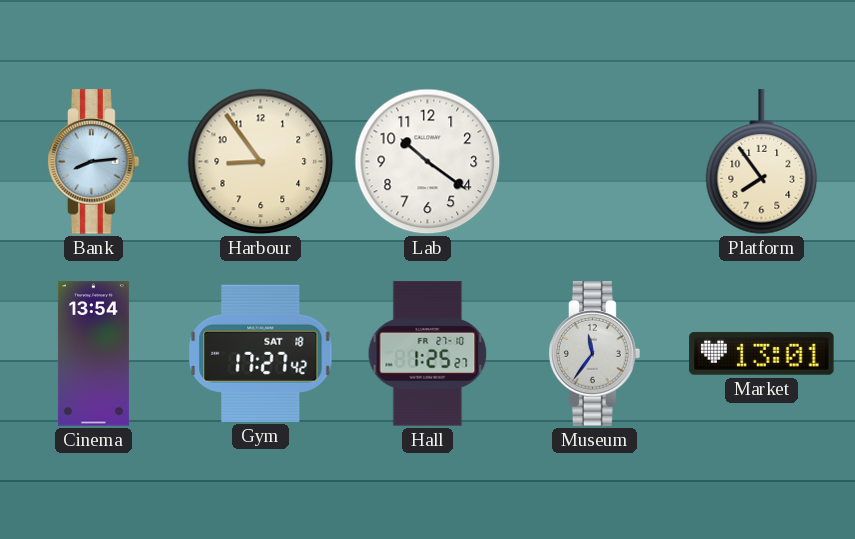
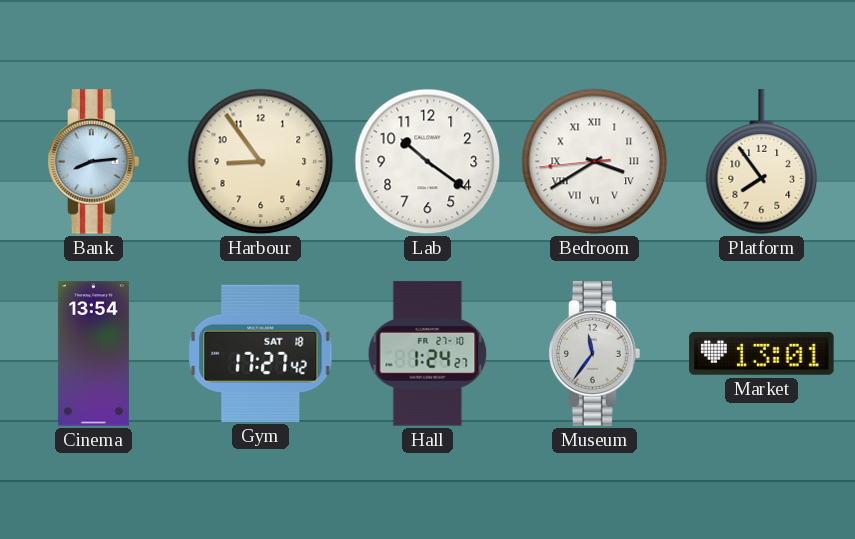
Bedroom: none -> 3:39 (595, 162)
Hall: 1:25 -> 1:24 (428, 354)
